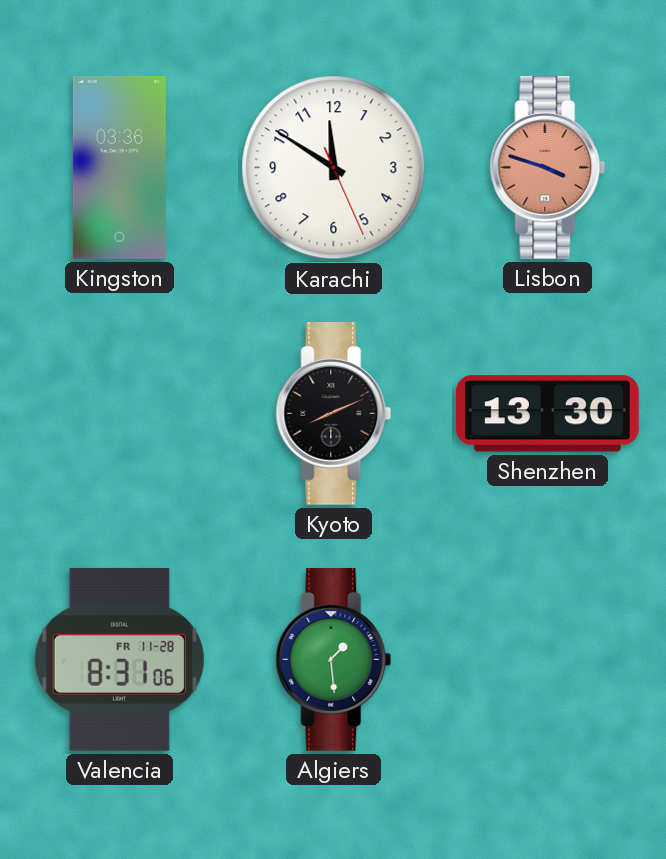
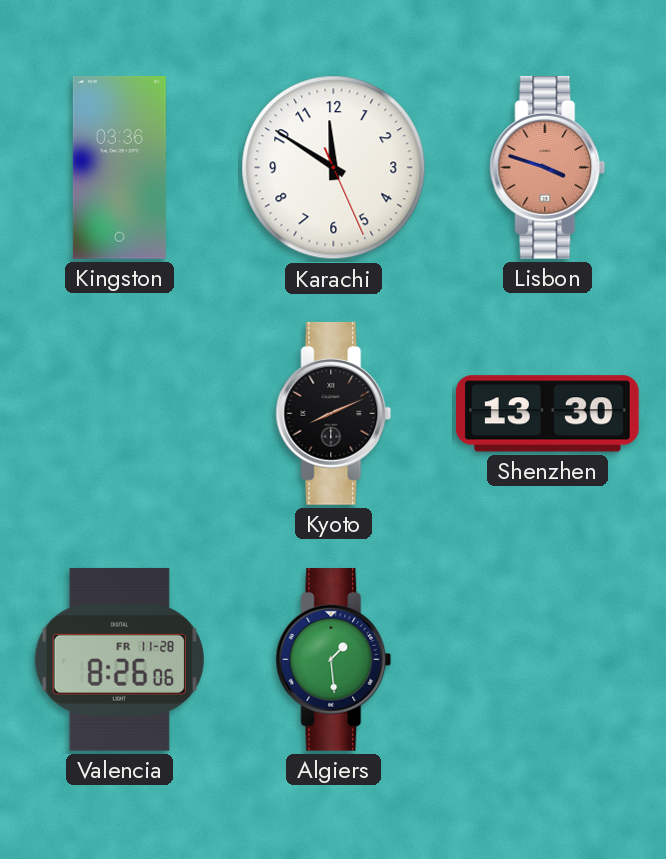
Valencia: 8:31 -> 8:26 (119, 659)
